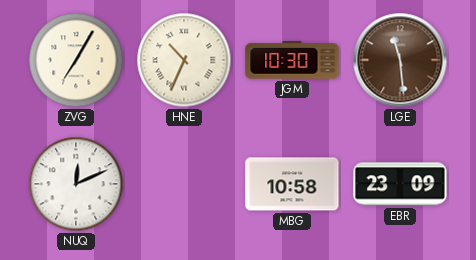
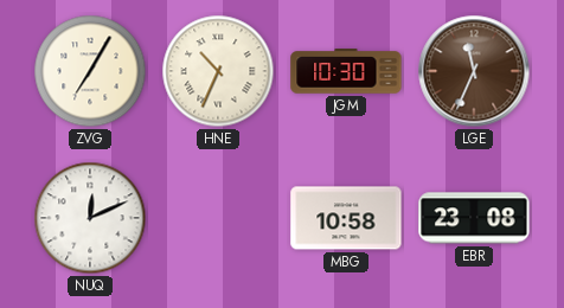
LGE: 11:29 -> 11:34 (474, 71)
EBR: 23:09 -> 23:08 (474, 218)
